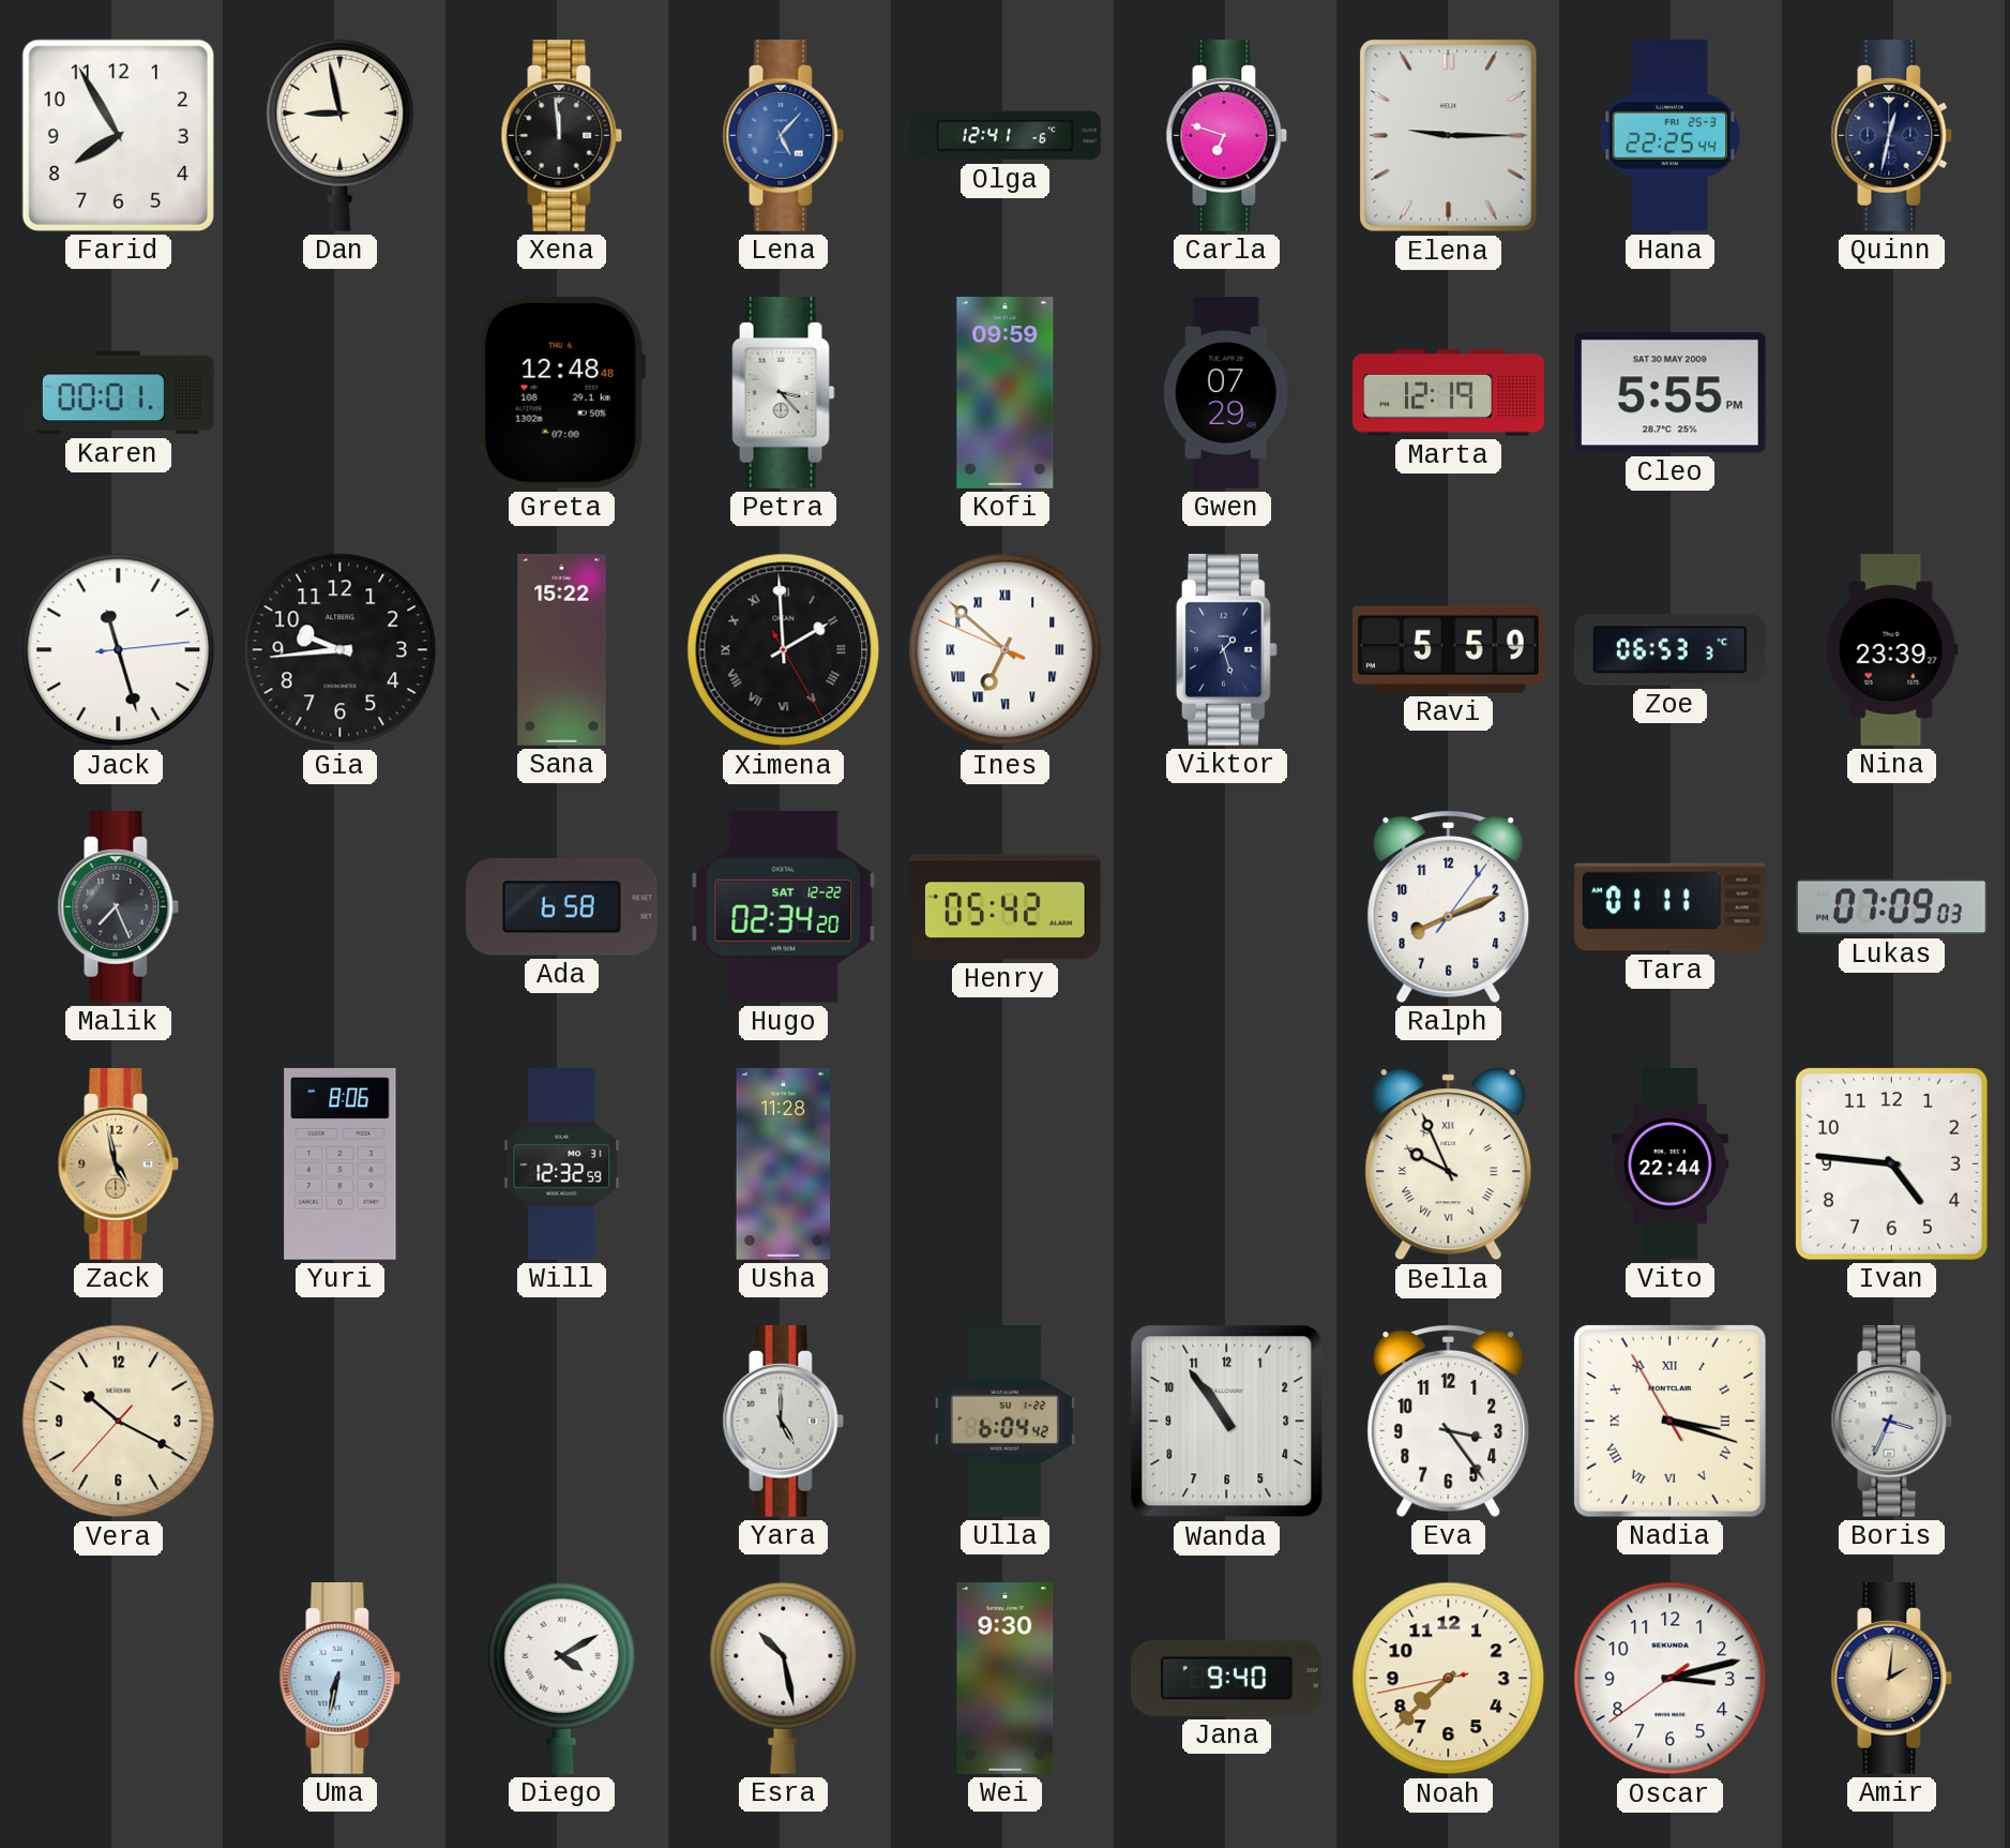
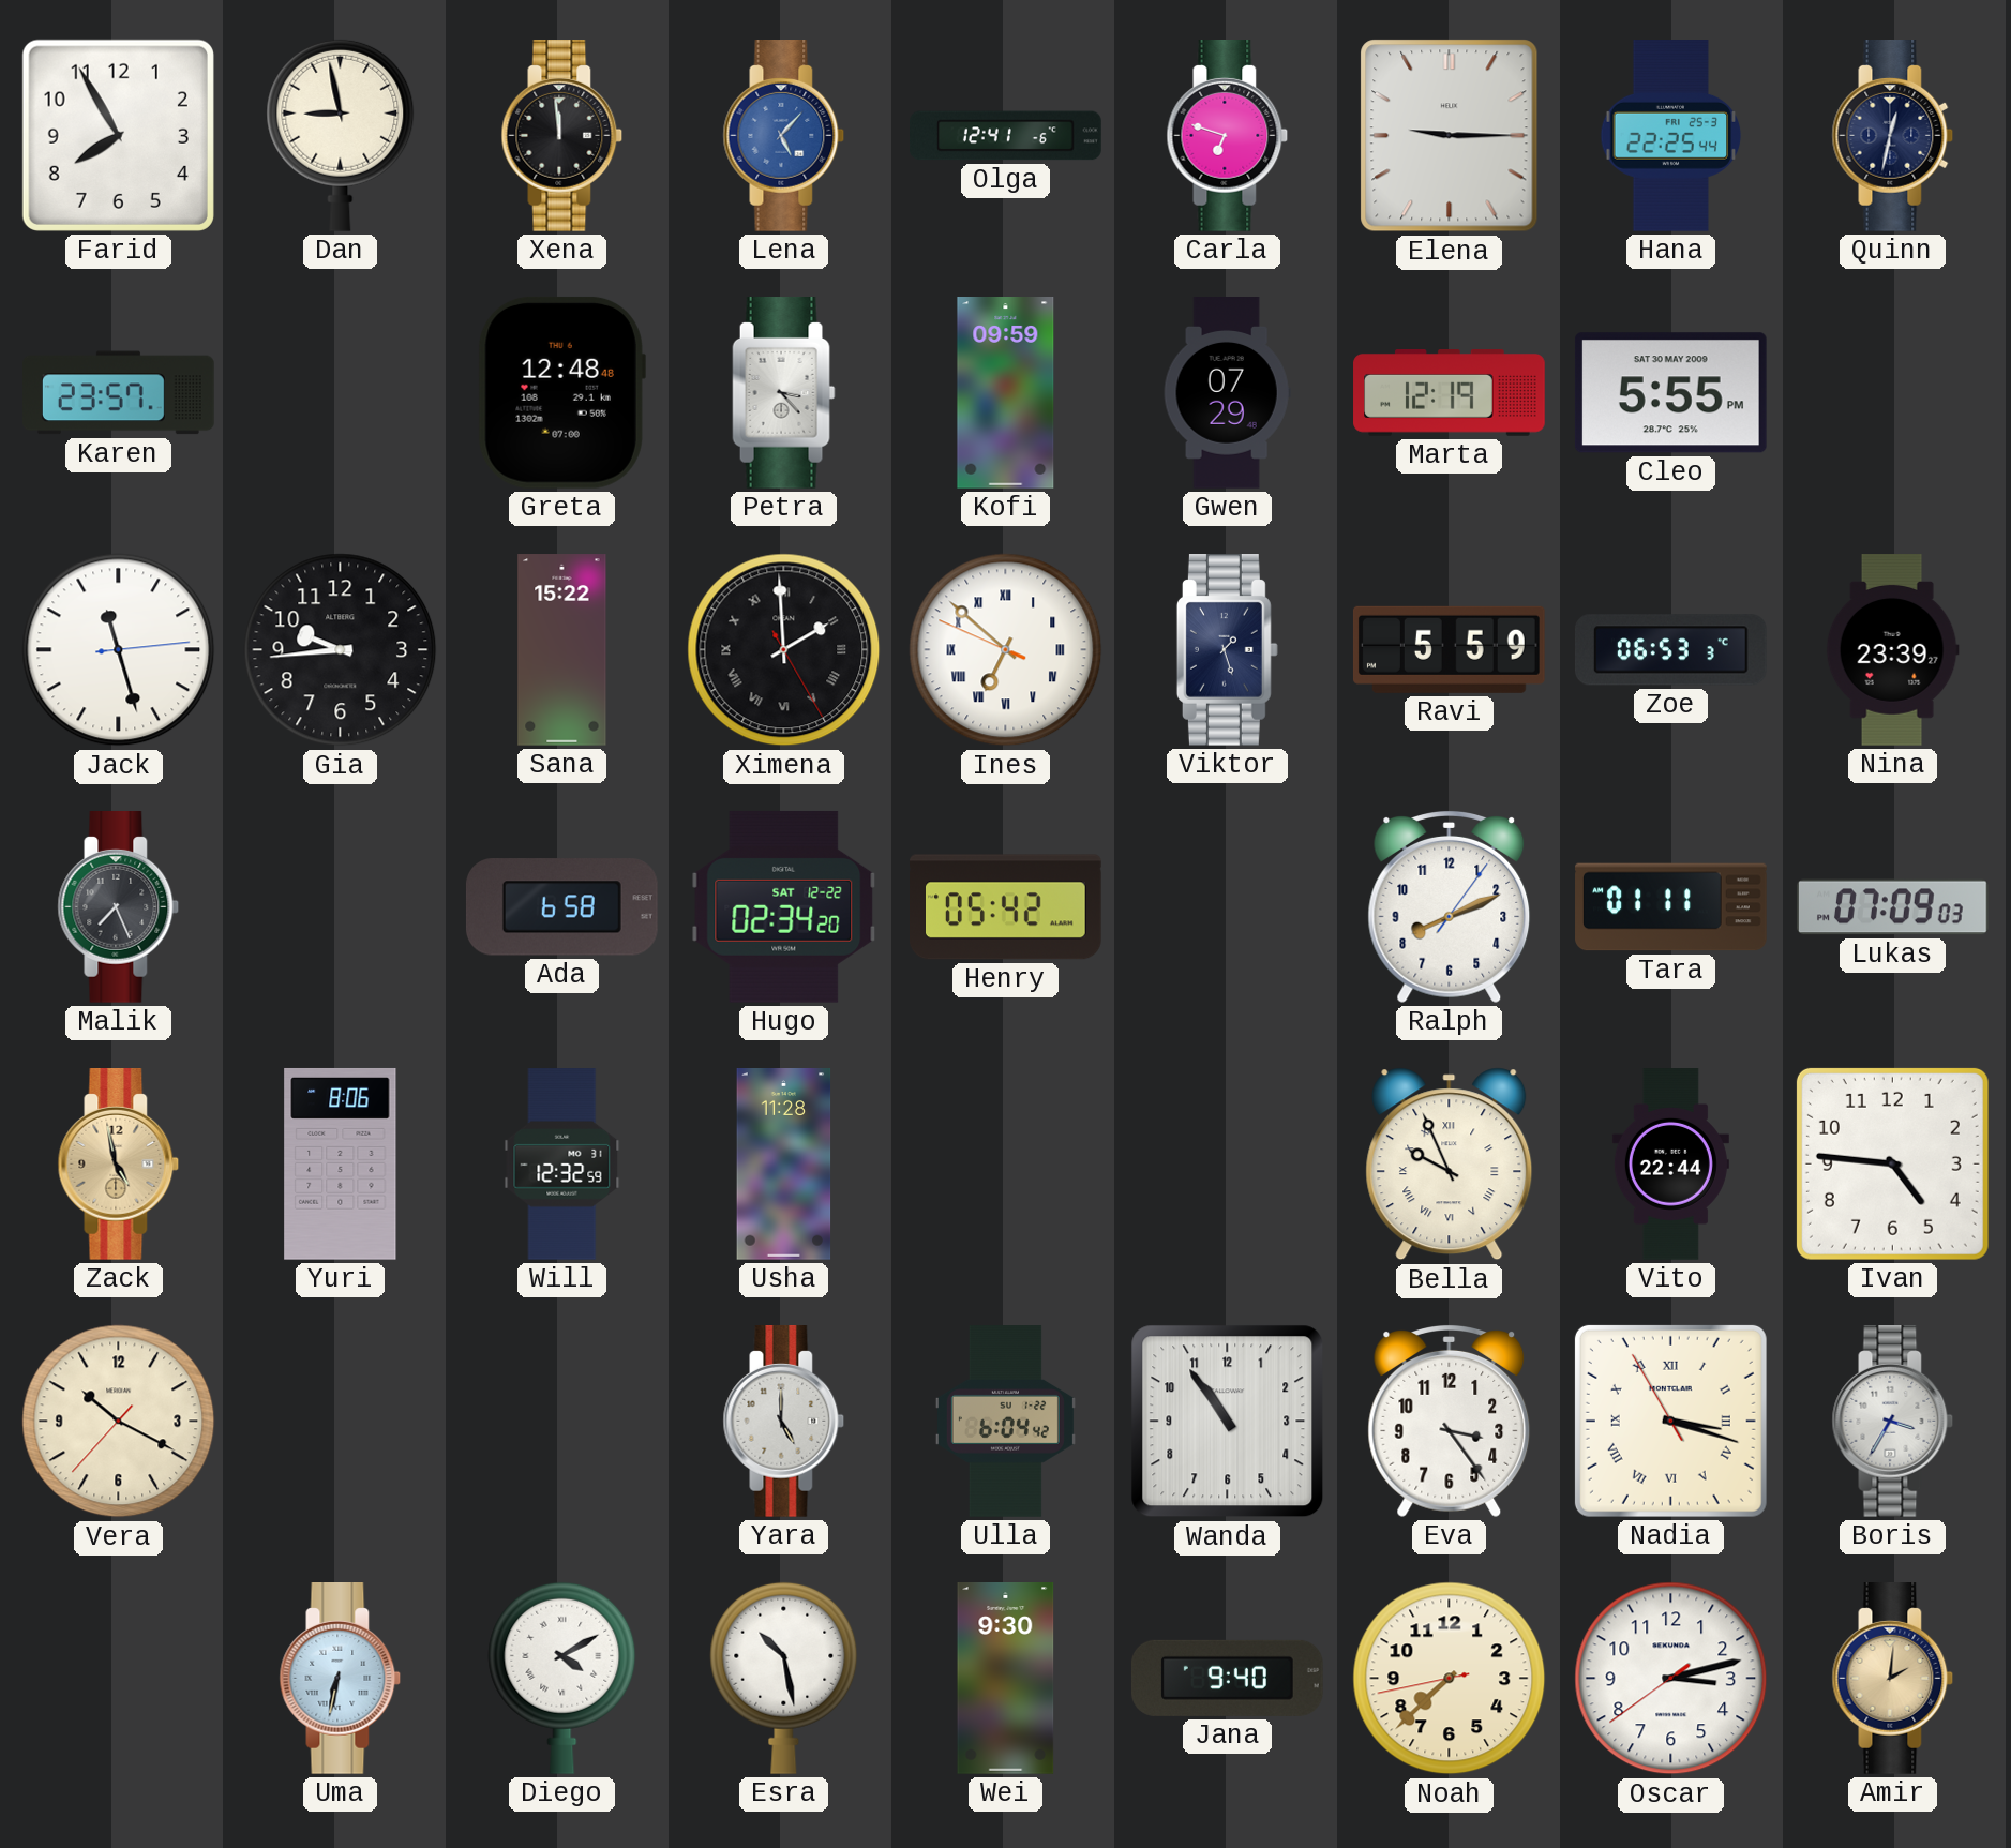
Karen: 00:01 -> 23:57 (119, 393)
Boris: 3:34 -> 3:35 (1893, 1422)
